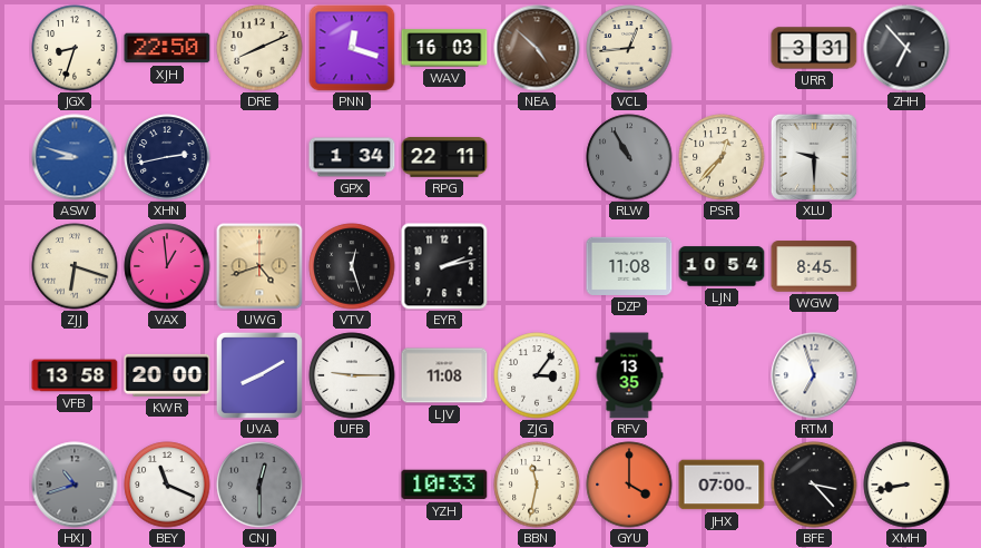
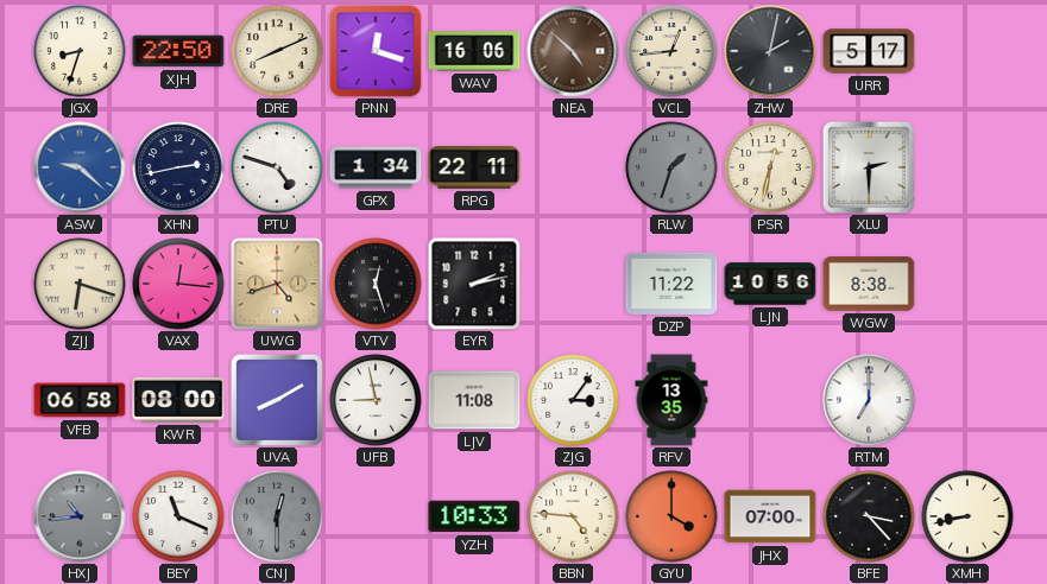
WAV: 16:03 -> 16:06 (474, 51)
ZHW: none -> 2:02 (770, 51)
URR: 3:31 -> 5:17 (869, 51)
ZHH: 6:53 -> none (906, 48)
ASW: 8:48 -> 9:22 (80, 167)
PTU: none -> 4:48 (277, 167)
RLW: 10:55 -> 1:33 (671, 167)
PSR: 12:37 -> 12:32 (770, 167)
XLU: 9:30 -> 2:30 (869, 167)
VAX: 12:59 -> 12:16 (178, 284)
DZP: 11:08 -> 11:22 (671, 284)
LJN: 10:54 -> 10:56 (770, 284)
WGW: 8:45 -> 8:38 (869, 284)
VFB: 13:58 -> 06:58 (80, 400)
KWR: 20:00 -> 08:00 (178, 400)
UFB: 9:15 -> 8:58 (376, 400)
RTM: 6:57 -> 7:00 (869, 400)
HXJ: 10:42 -> 10:44 (80, 516)
BBN: 11:32 -> 4:46 (573, 516)
